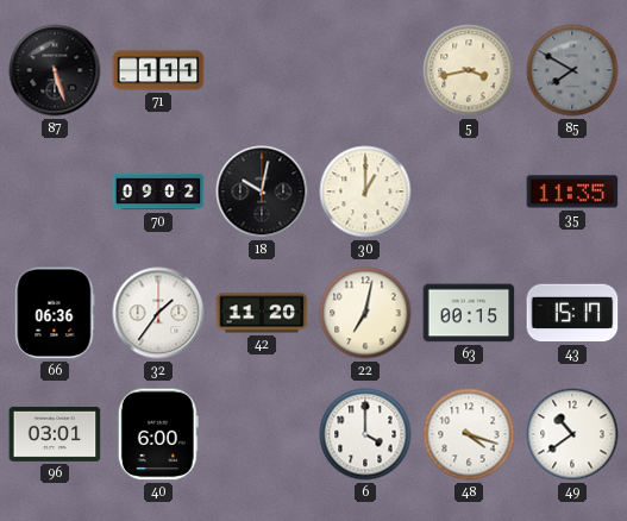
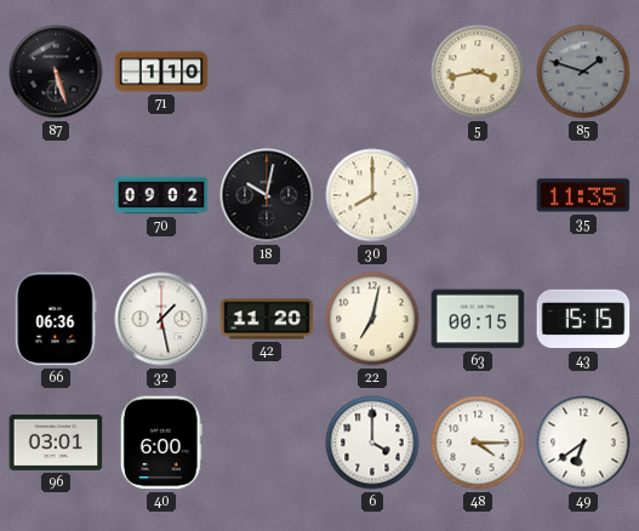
71: 1:11 -> 1:10 (161, 72)
85: 7:50 -> 1:48 (583, 72)
30: 1:00 -> 8:00 (372, 195)
32: 1:36 -> 1:28 (161, 319)
43: 15:17 -> 15:15 (583, 319)
48: 4:18 -> 4:15 (478, 442)
49: 10:39 -> 6:39 (583, 442)
